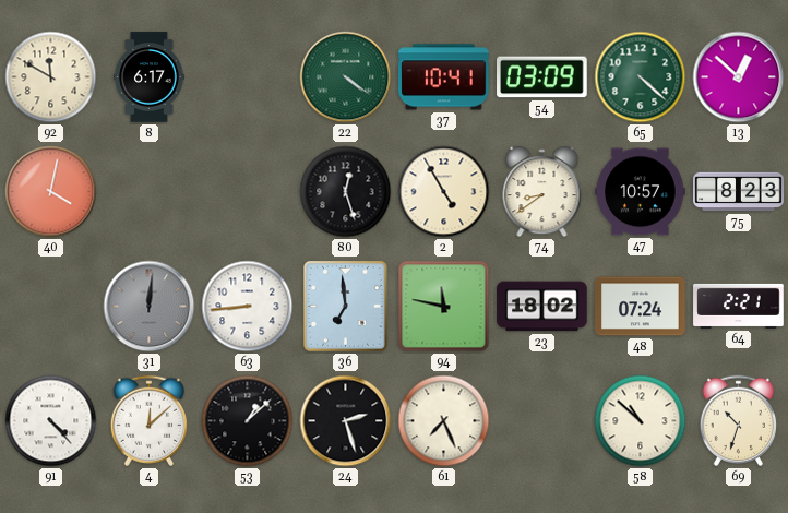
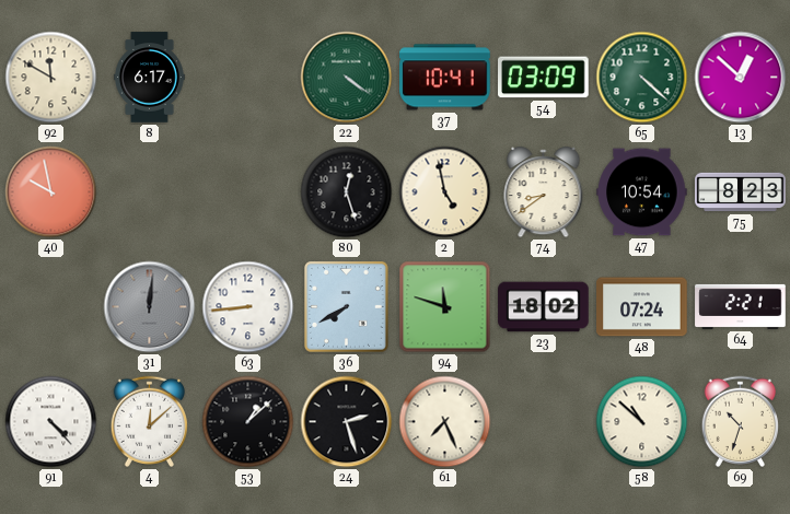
40: 4:02 -> 9:58 (51, 192)
2: 4:55 -> 4:58 (445, 192)
47: 10:57 -> 10:54 (642, 192)
36: 6:59 -> 7:40 (346, 306)
94: 11:47 -> 11:48 (445, 307)
